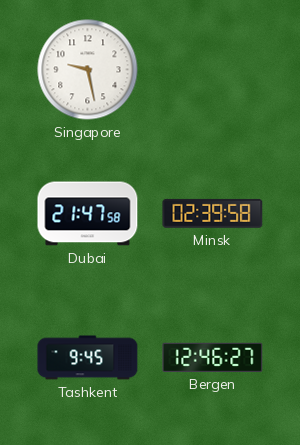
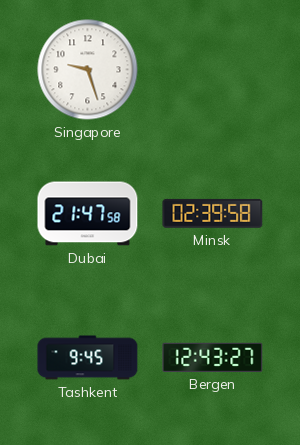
Singapore: 9:28 -> 9:27 (88, 70)
Bergen: 12:46 -> 12:43 (213, 357)
